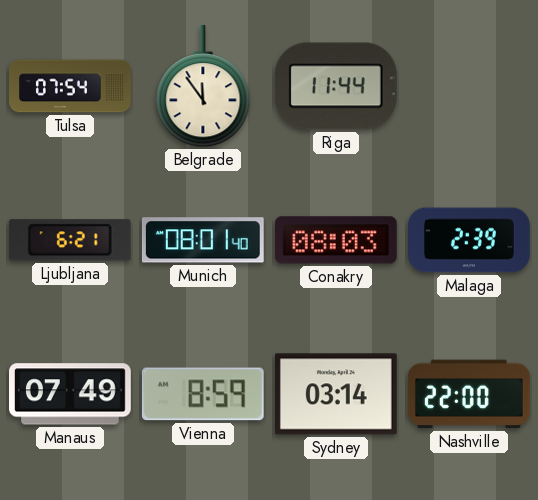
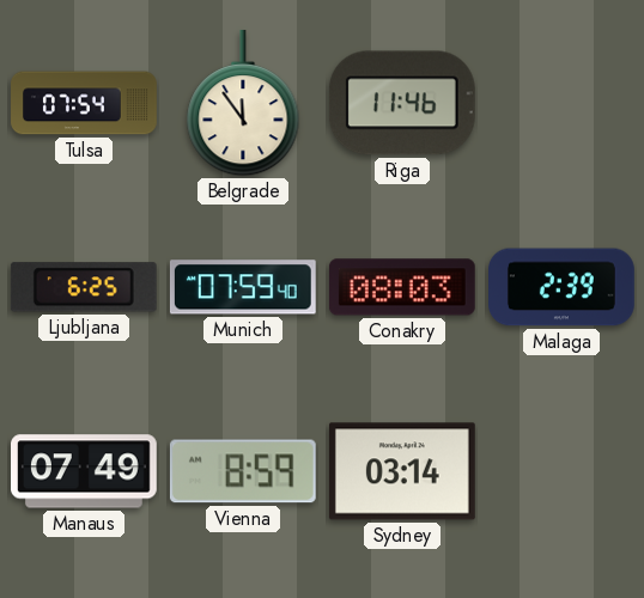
Riga: 11:44 -> 11:46 (402, 103)
Ljubljana: 6:21 -> 6:25 (84, 287)
Munich: 08:01 -> 07:59 (243, 287)
Nashville: 22:00 -> none (469, 394)
